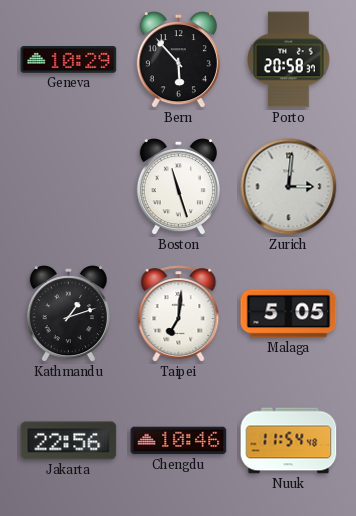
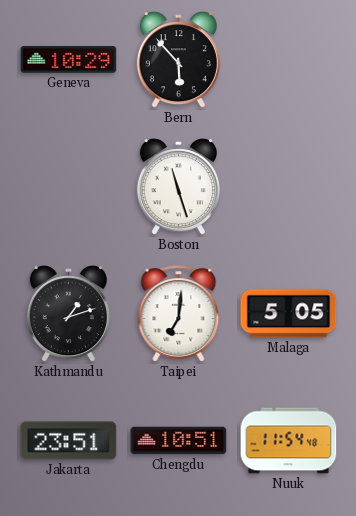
Porto: 20:58 -> none (289, 60)
Zurich: 3:01 -> none (289, 187)
Jakarta: 22:56 -> 23:51 (69, 441)
Chengdu: 10:46 -> 10:51 (179, 441)
